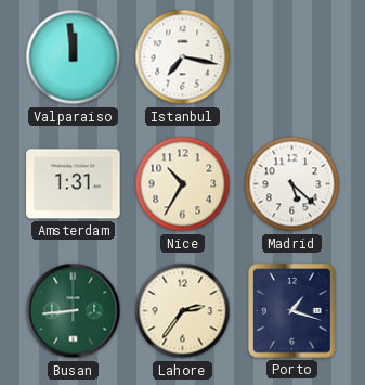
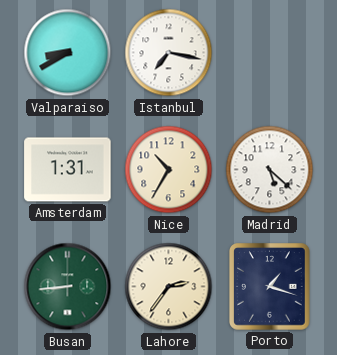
Valparaiso: 11:59 -> 8:40 (68, 53)
